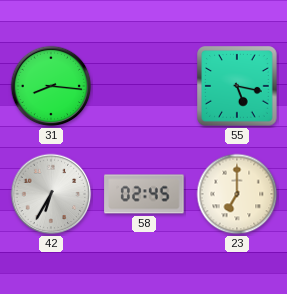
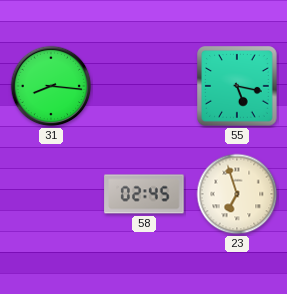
42: 6:35 -> none (51, 194)
23: 7:00 -> 6:57 (237, 194)
